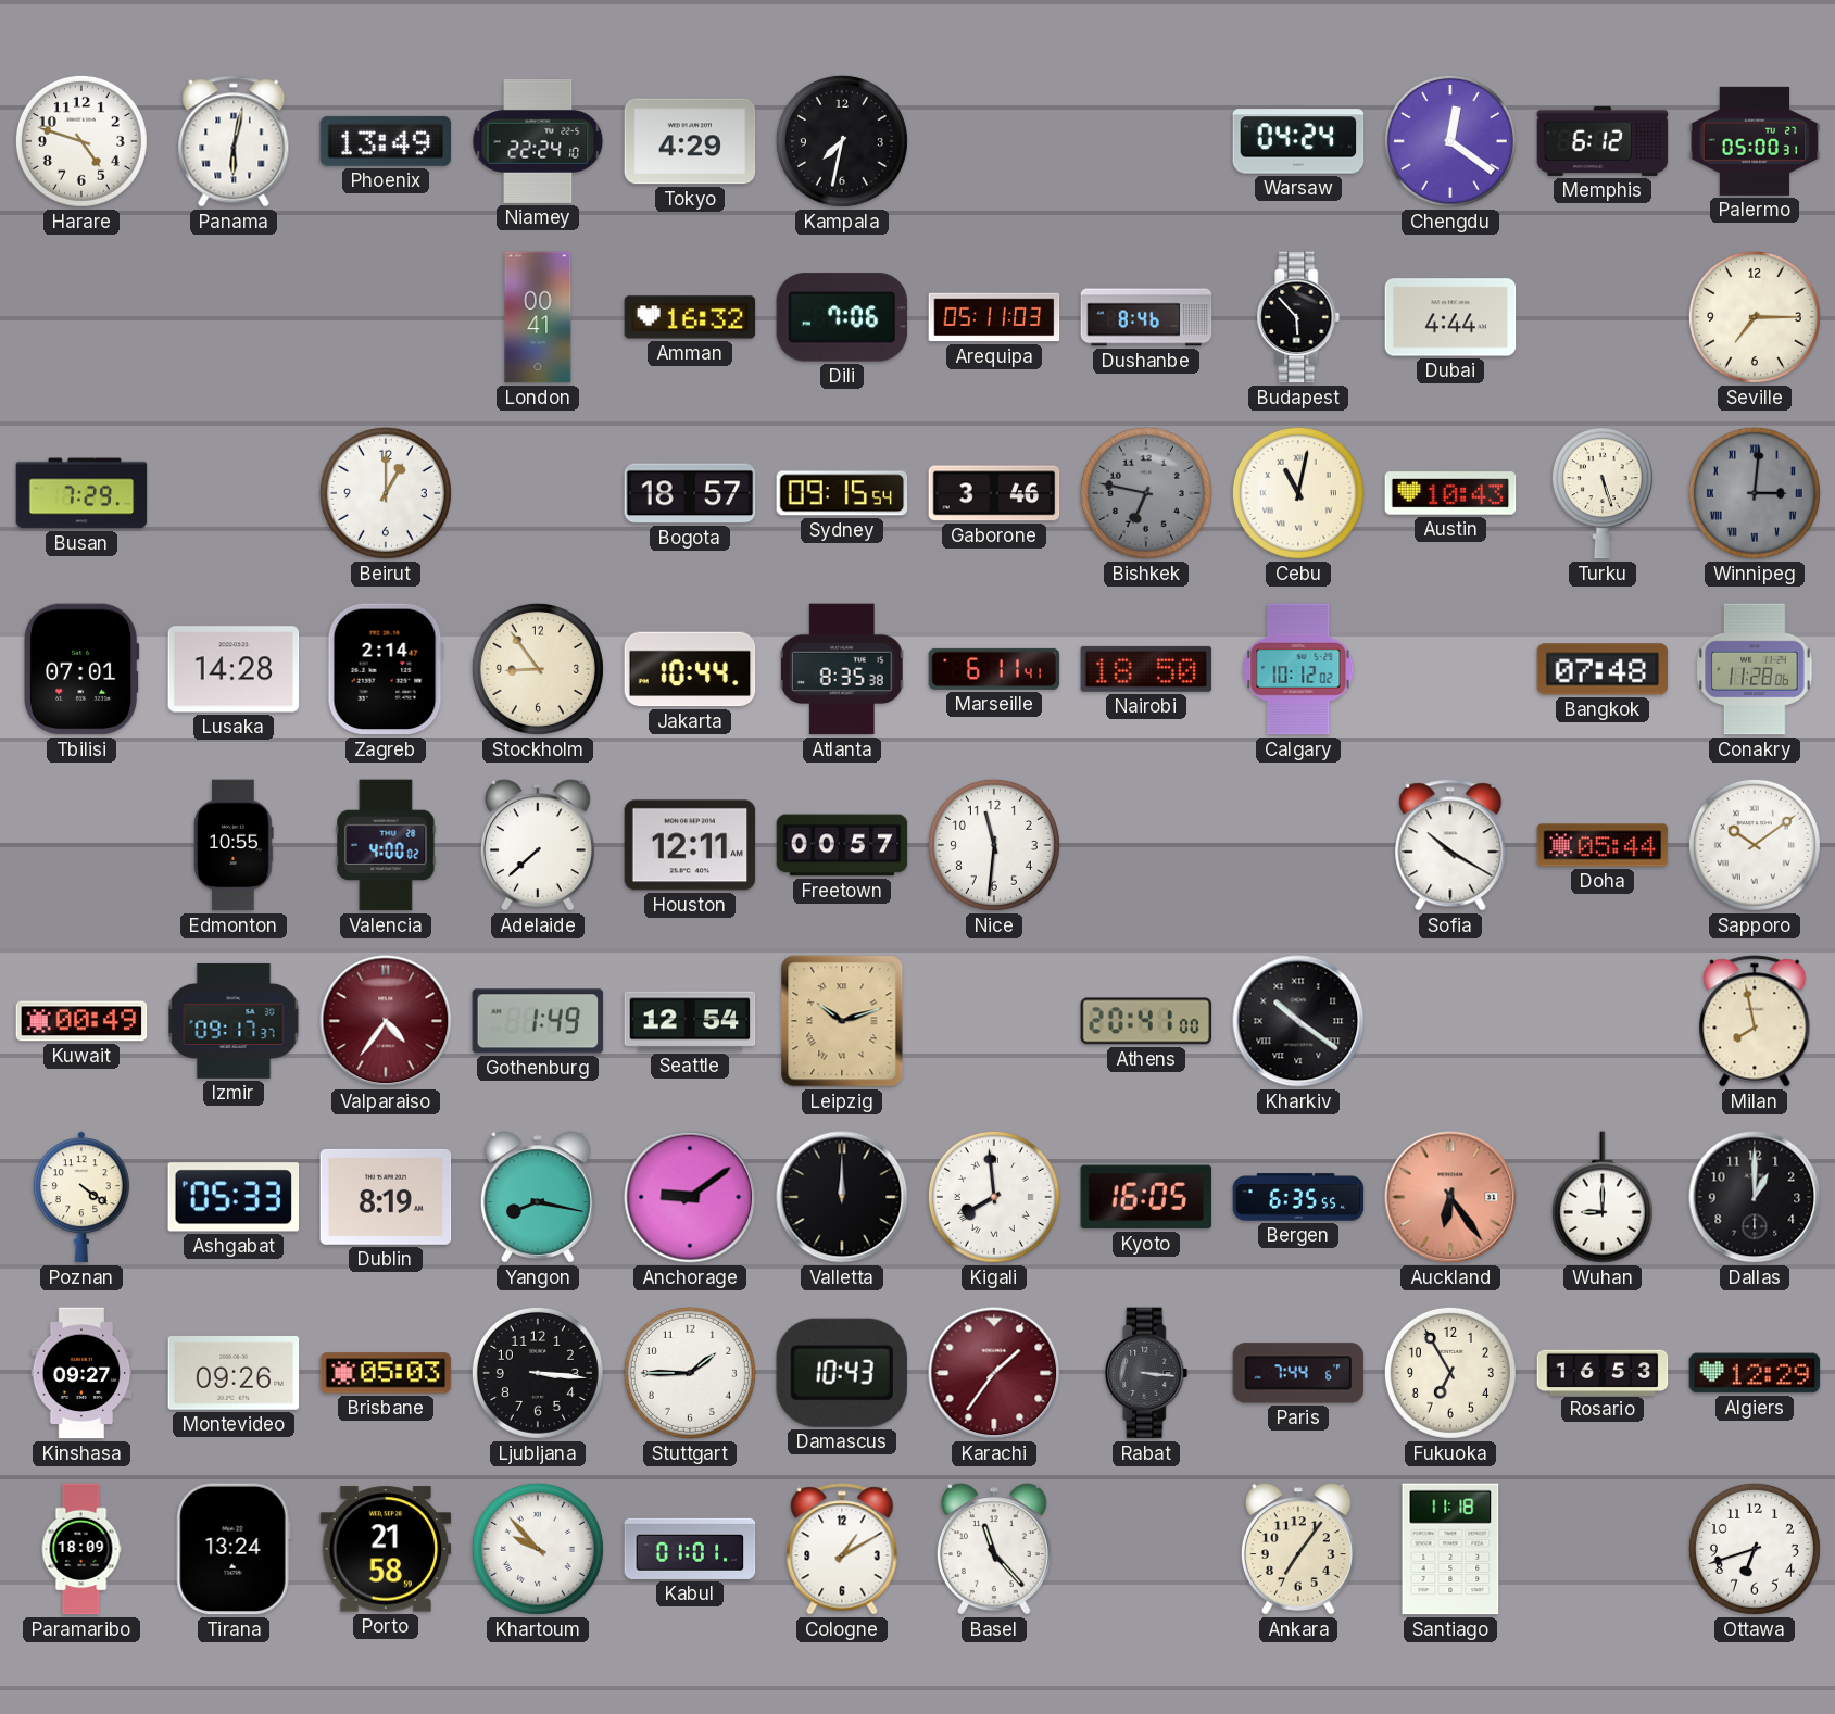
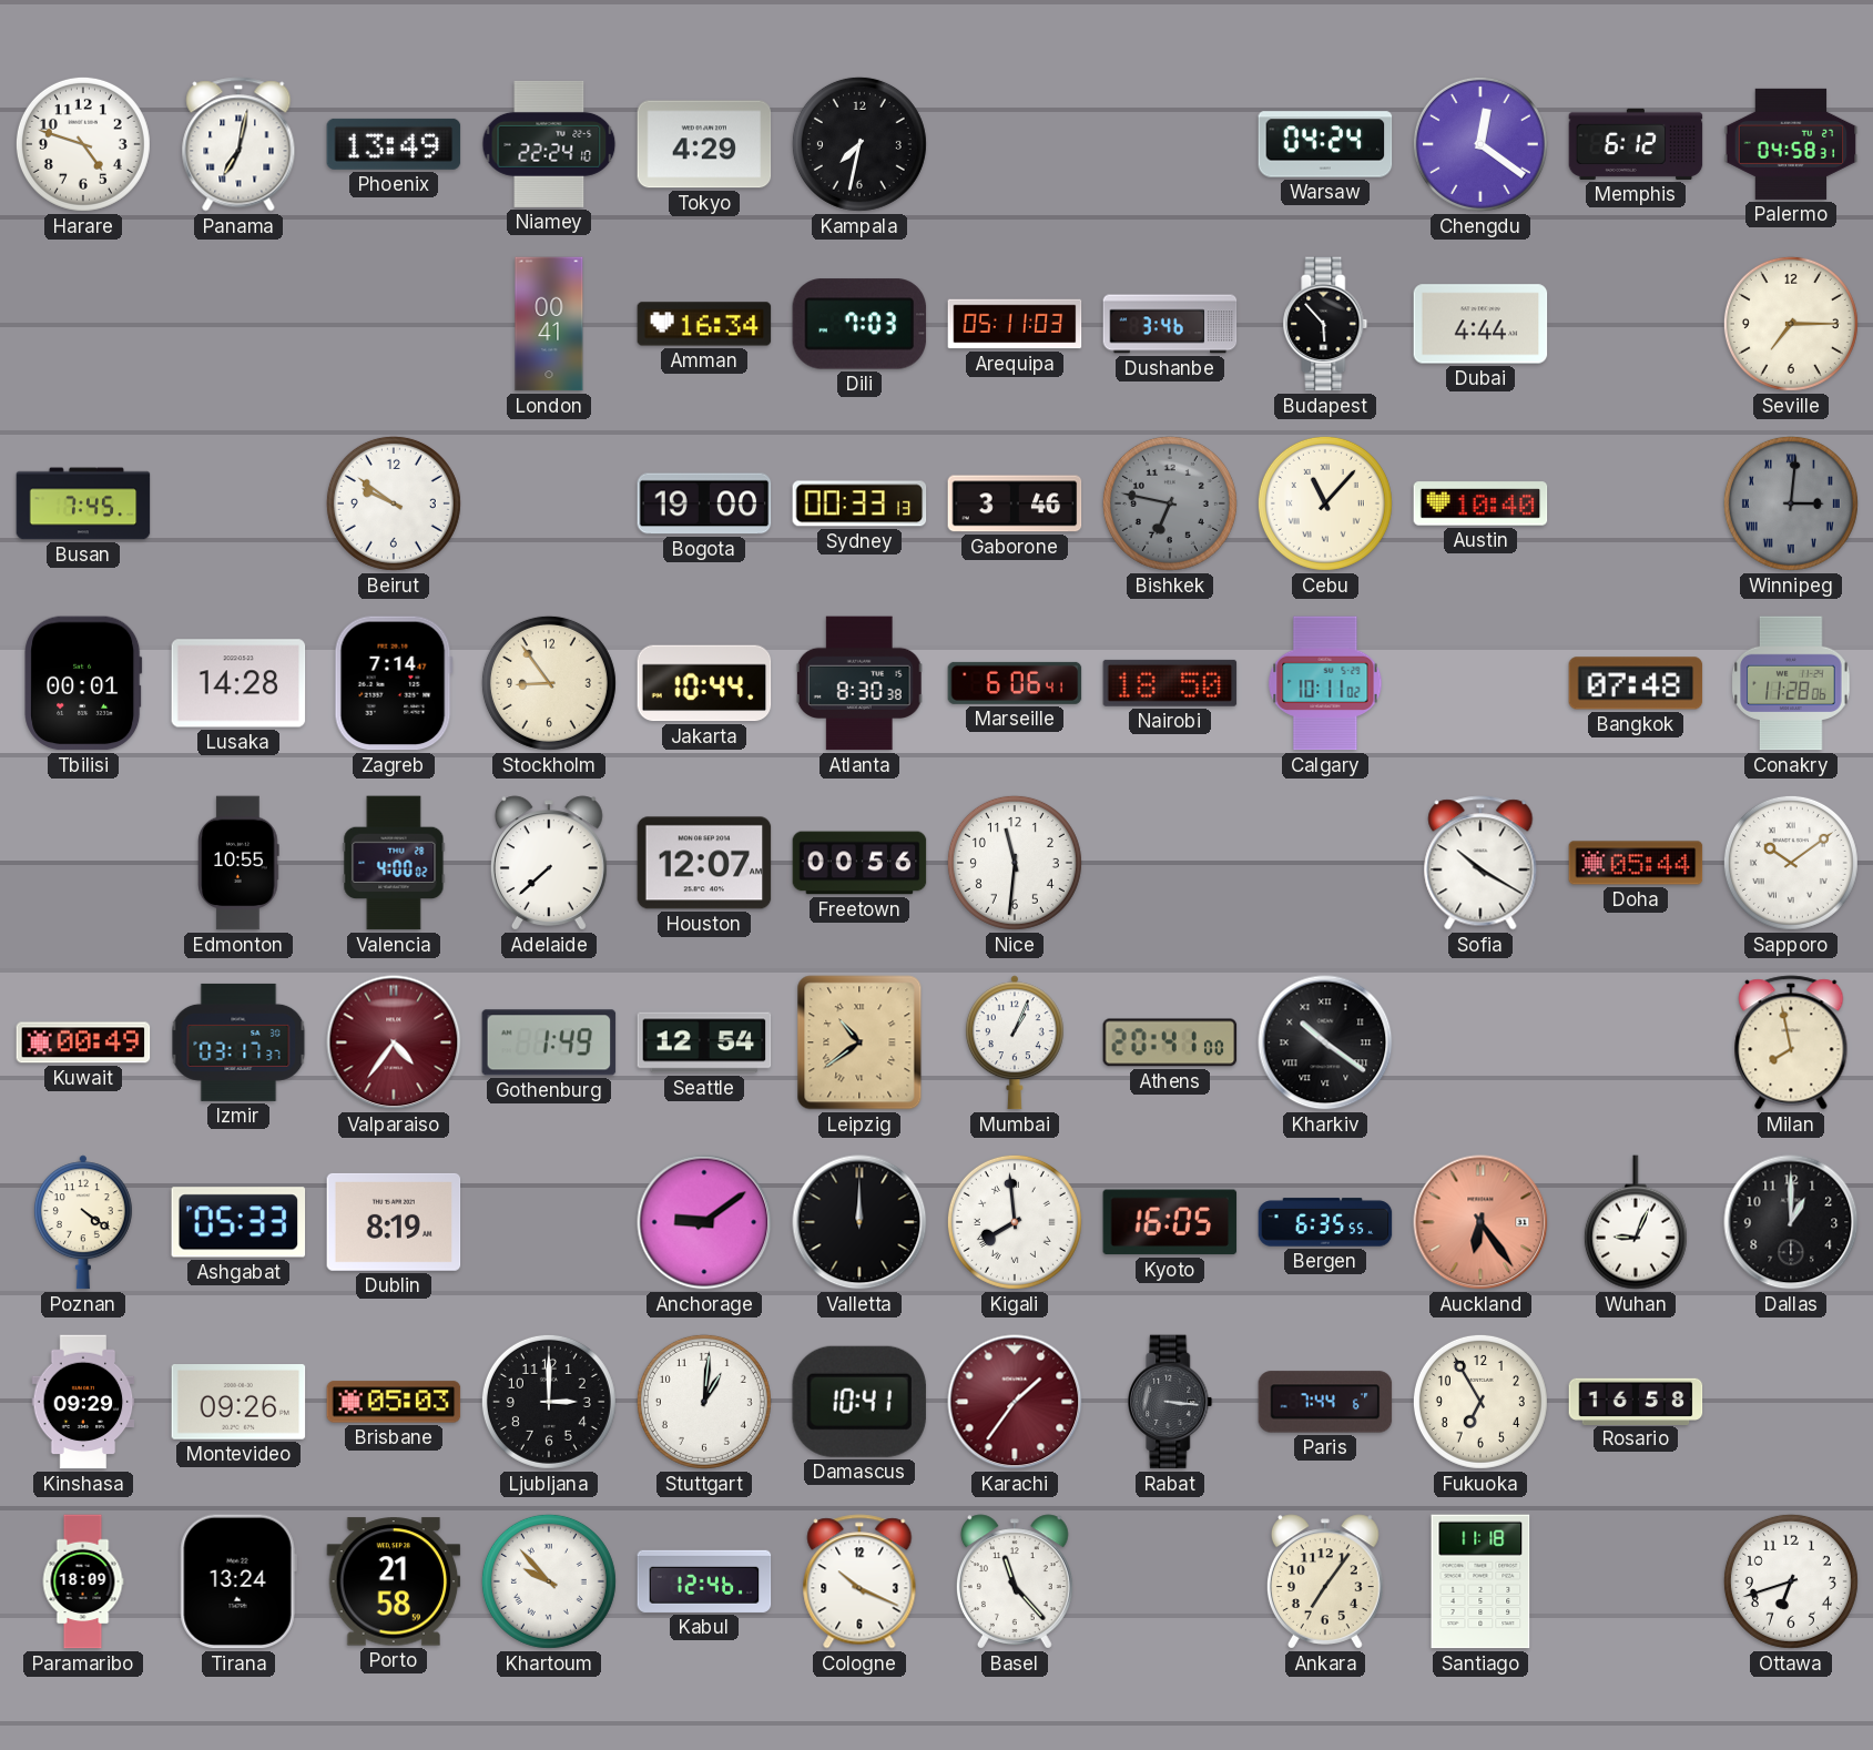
Panama: 6:02 -> 7:02 (238, 144)
Palermo: 05:00 -> 04:58 (1791, 144)
Amman: 16:32 -> 16:34 (704, 324)
Dili: 7:06 -> 7:03 (859, 324)
Dushanbe: 8:46 -> 3:46 (1170, 324)
Busan: 7:29 -> 7:45 (83, 503)
Beirut: 1:00 -> 9:51 (394, 503)
Bogota: 18:57 -> 19:00 (704, 503)
Sydney: 09:15 -> 00:33 (859, 503)
Cebu: 11:02 -> 11:07 (1325, 503)
Austin: 10:43 -> 10:40 (1480, 503)
Turku: 5:27 -> none (1603, 493)
Tbilisi: 07:01 -> 00:01 (83, 683)
Zagreb: 2:14 -> 7:14 (394, 683)
Atlanta: 8:35 -> 8:30 (859, 683)
Marseille: 6:11 -> 6:06 (1015, 683)
Calgary: 10:12 -> 10:11 (1325, 683)
Houston: 12:11 -> 12:07 (704, 863)
Freetown: 00:57 -> 00:56 (859, 863)
Izmir: 09:17 -> 03:17 (238, 1042)
Leipzig: 10:12 -> 10:39 (859, 1042)
Mumbai: none -> 1:04 (1015, 1042)
Yangon: 8:17 -> none (538, 1197)
Wuhan: 9:00 -> 9:04 (1636, 1222)
Kinshasa: 09:27 -> 09:29 (83, 1402)
Ljubljana: 3:16 -> 3:00 (549, 1402)
Stuttgart: 1:45 -> 1:01 (704, 1402)
Damascus: 10:43 -> 10:41 (859, 1402)
Rosario: 16:53 -> 16:58 (1636, 1401)
Algiers: 12:29 -> none (1755, 1373)
Kabul: 01:01 -> 12:46 (704, 1581)
Cologne: 1:10 -> 10:19 (859, 1581)
